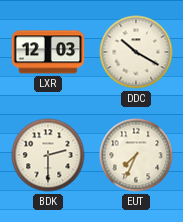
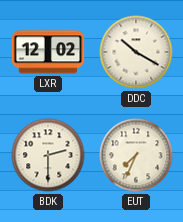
LXR: 12:03 -> 12:02 (48, 52)
